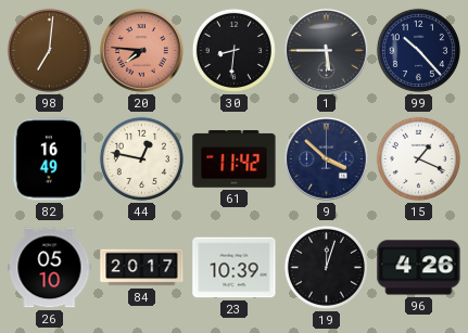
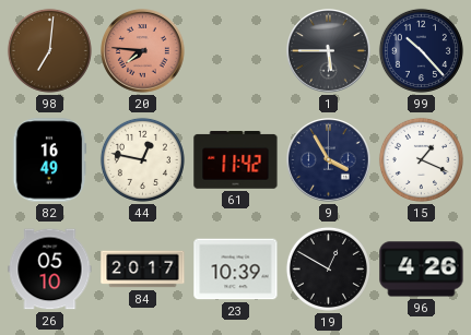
30: 8:31 -> none (233, 50)
9: 3:52 -> 3:55 (329, 160)
19: 12:03 -> 12:50 (328, 268)
